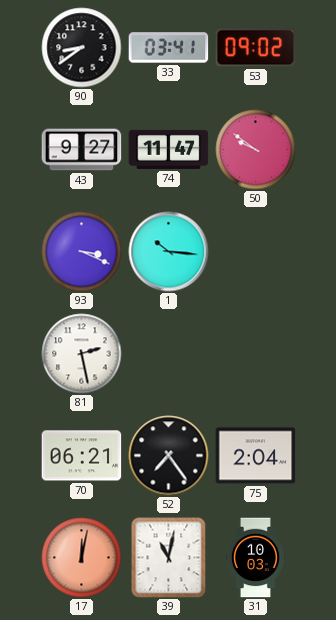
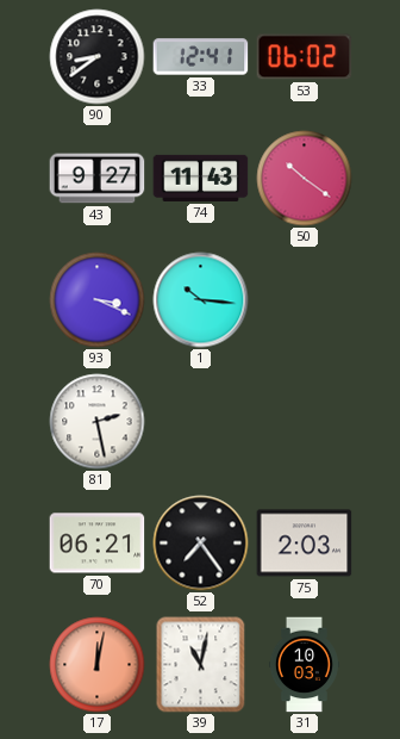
33: 03:41 -> 12:41 (201, 57)
53: 09:02 -> 06:02 (305, 57)
74: 11:47 -> 11:43 (201, 178)
50: 9:51 -> 10:21 (305, 179)
75: 2:04 -> 2:03 (305, 544)
